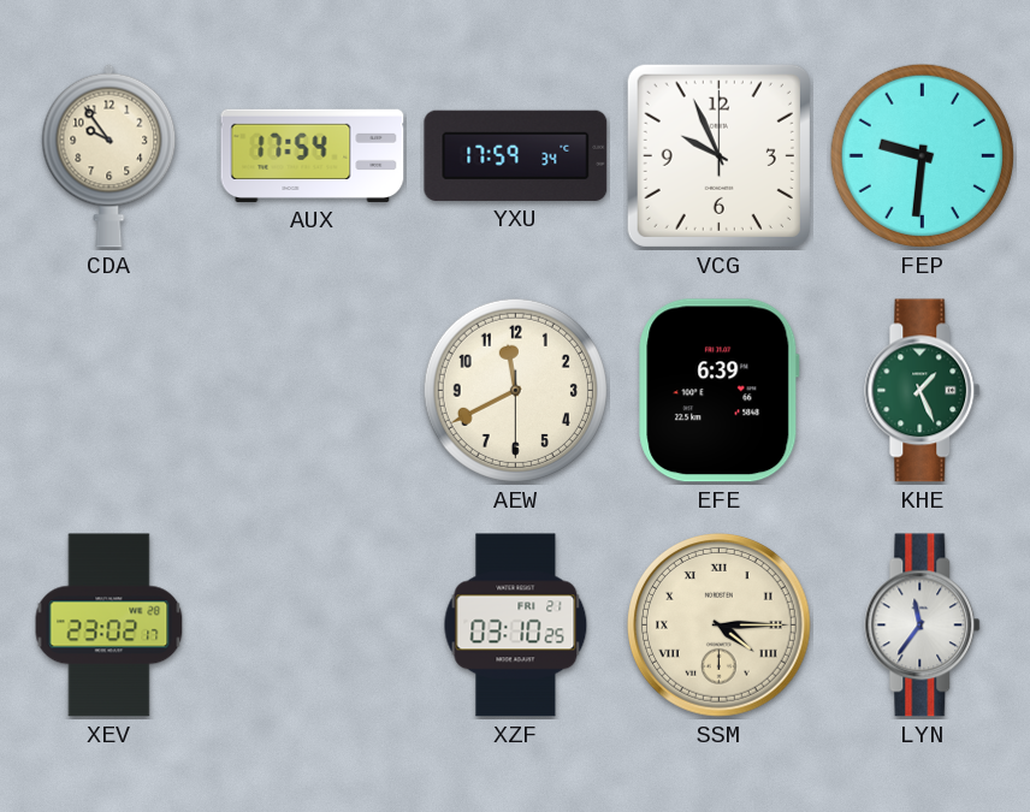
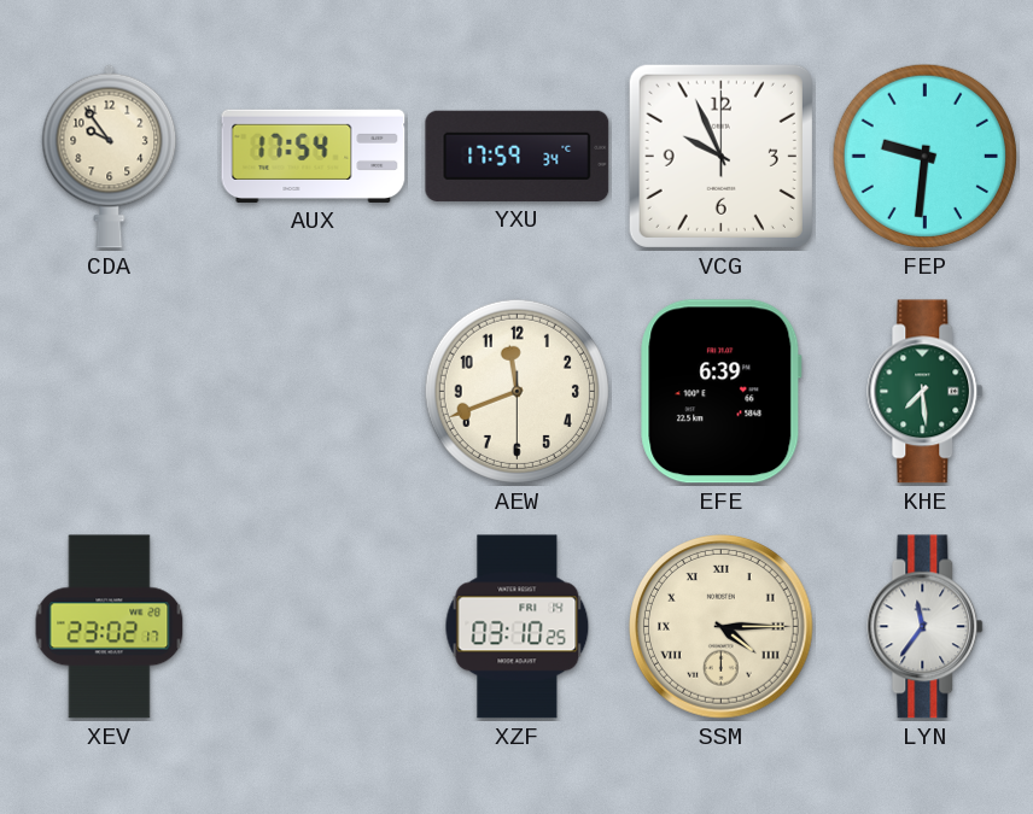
AEW: 11:40 -> 11:41 (516, 391)
KHE: 1:26 -> 7:29 (926, 392)
XZF date: FRI 21 -> FRI 14 (518, 627)
